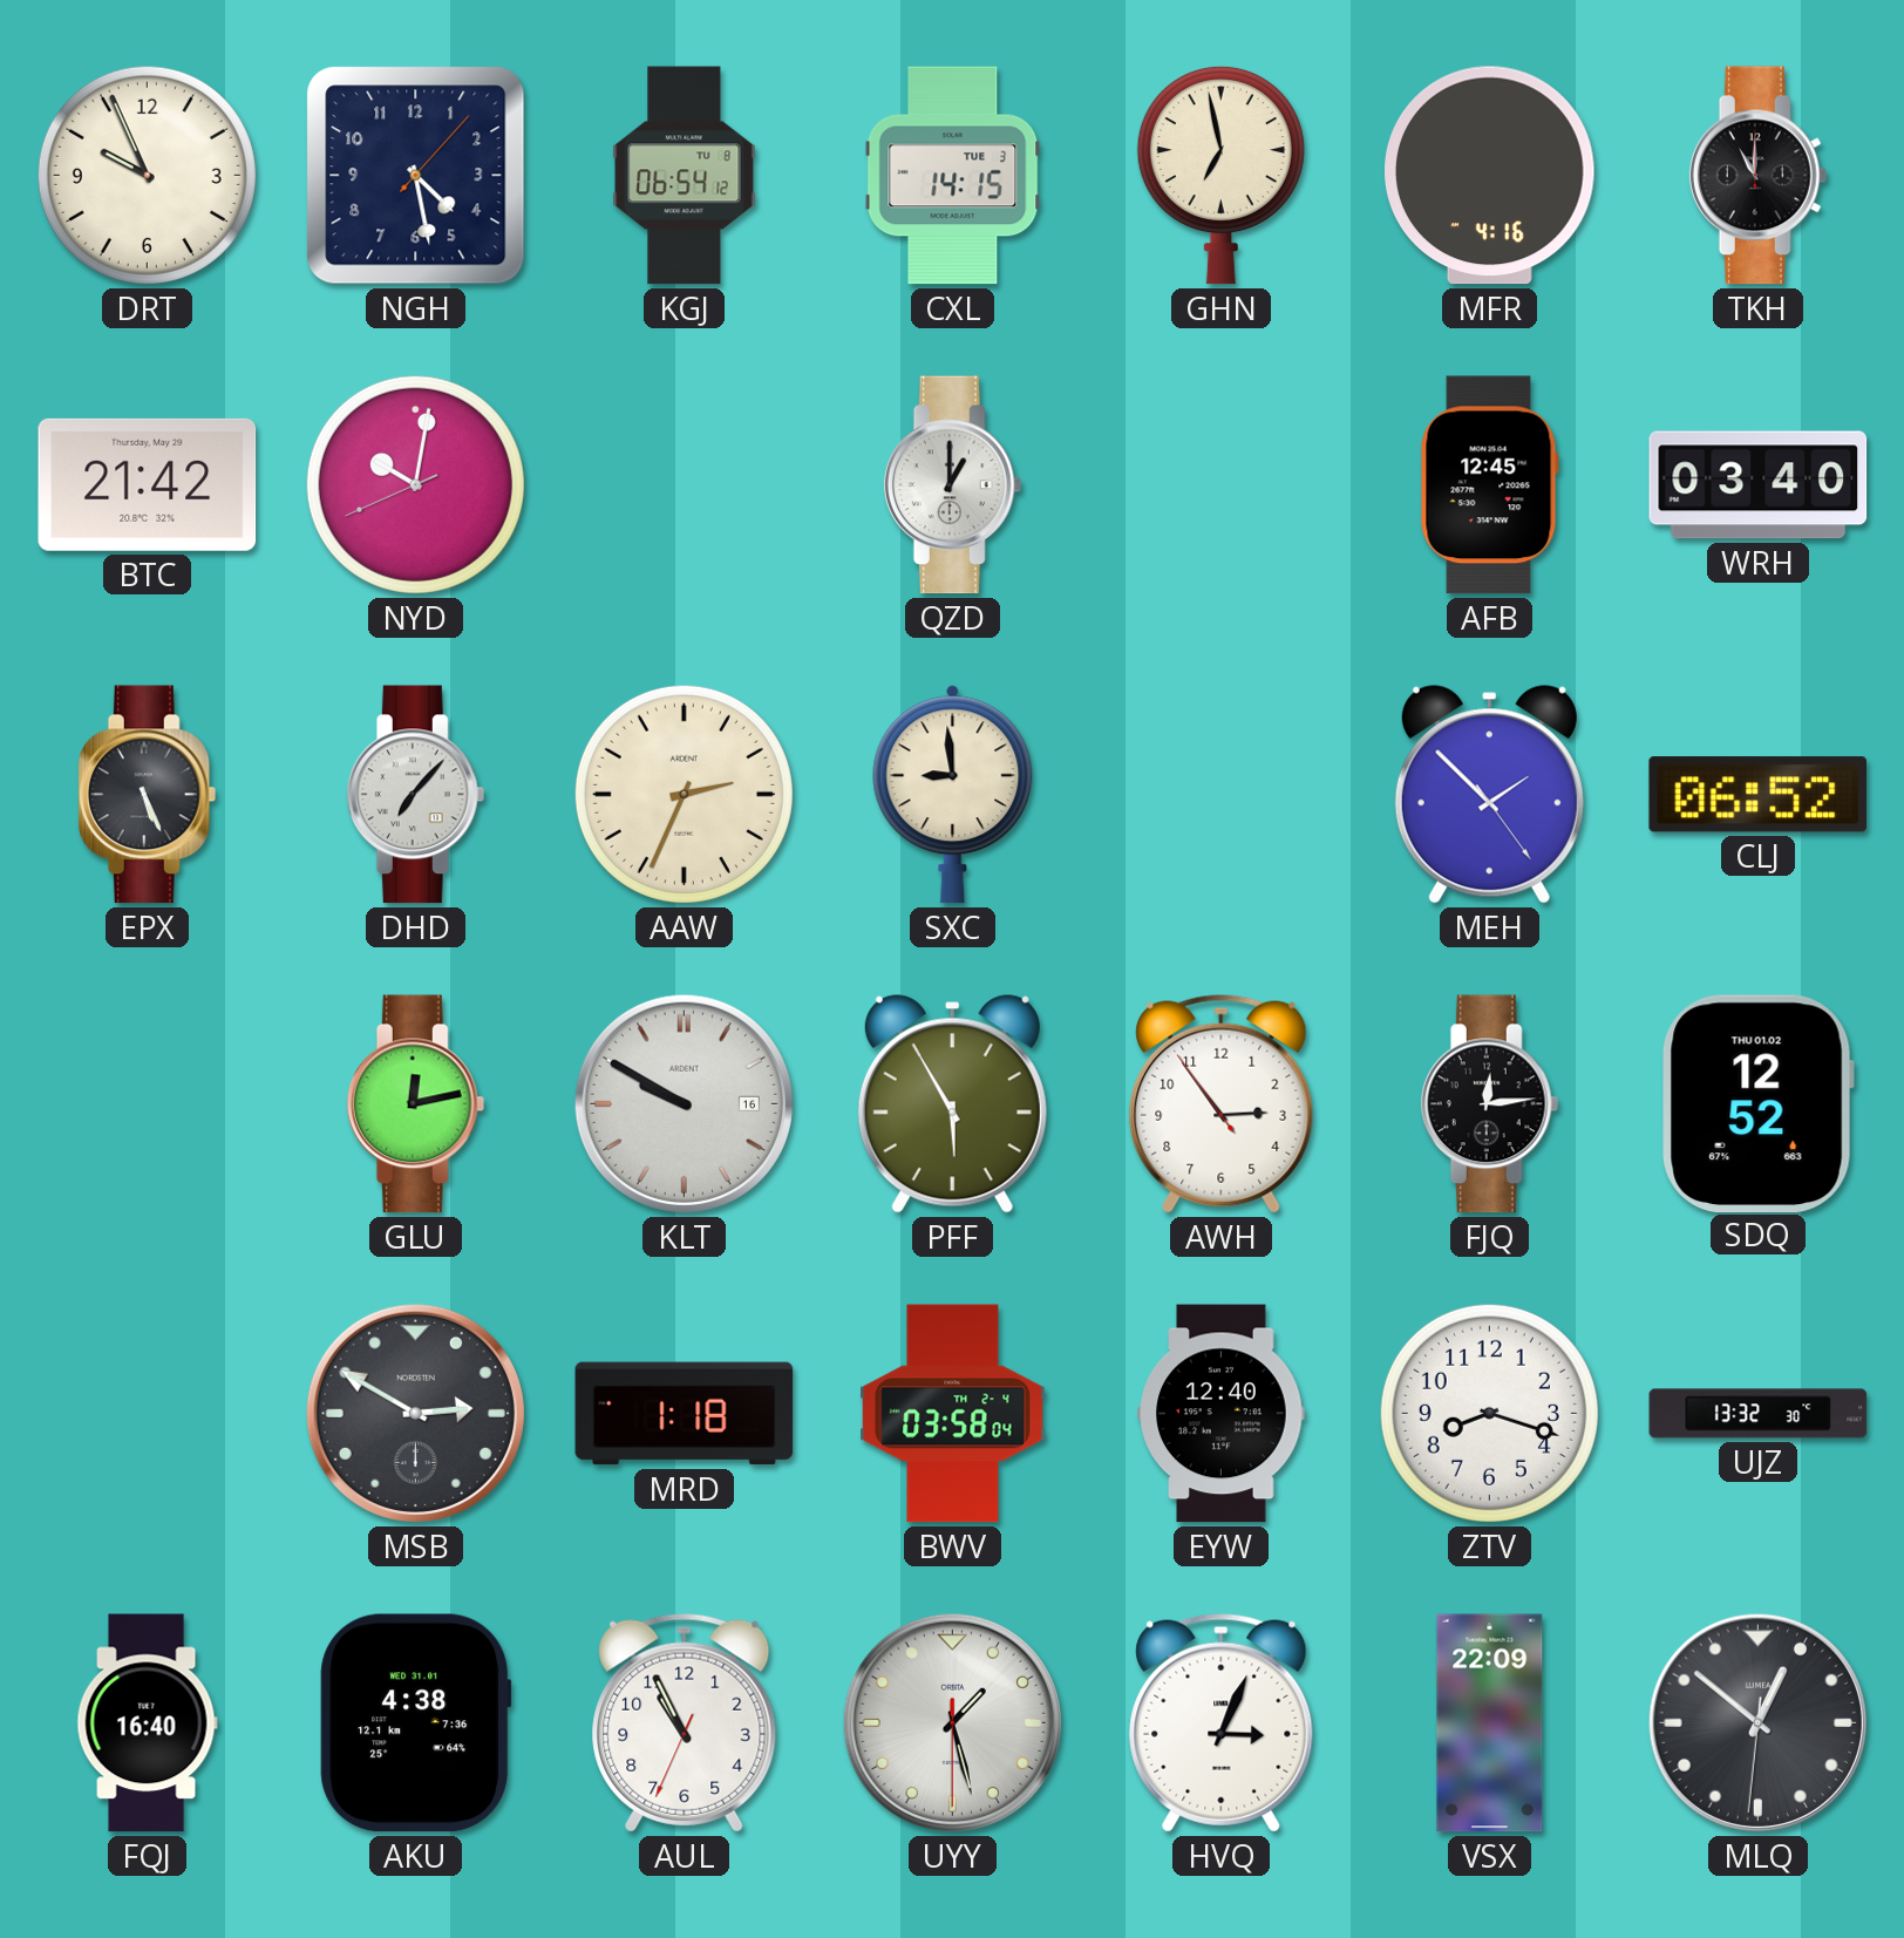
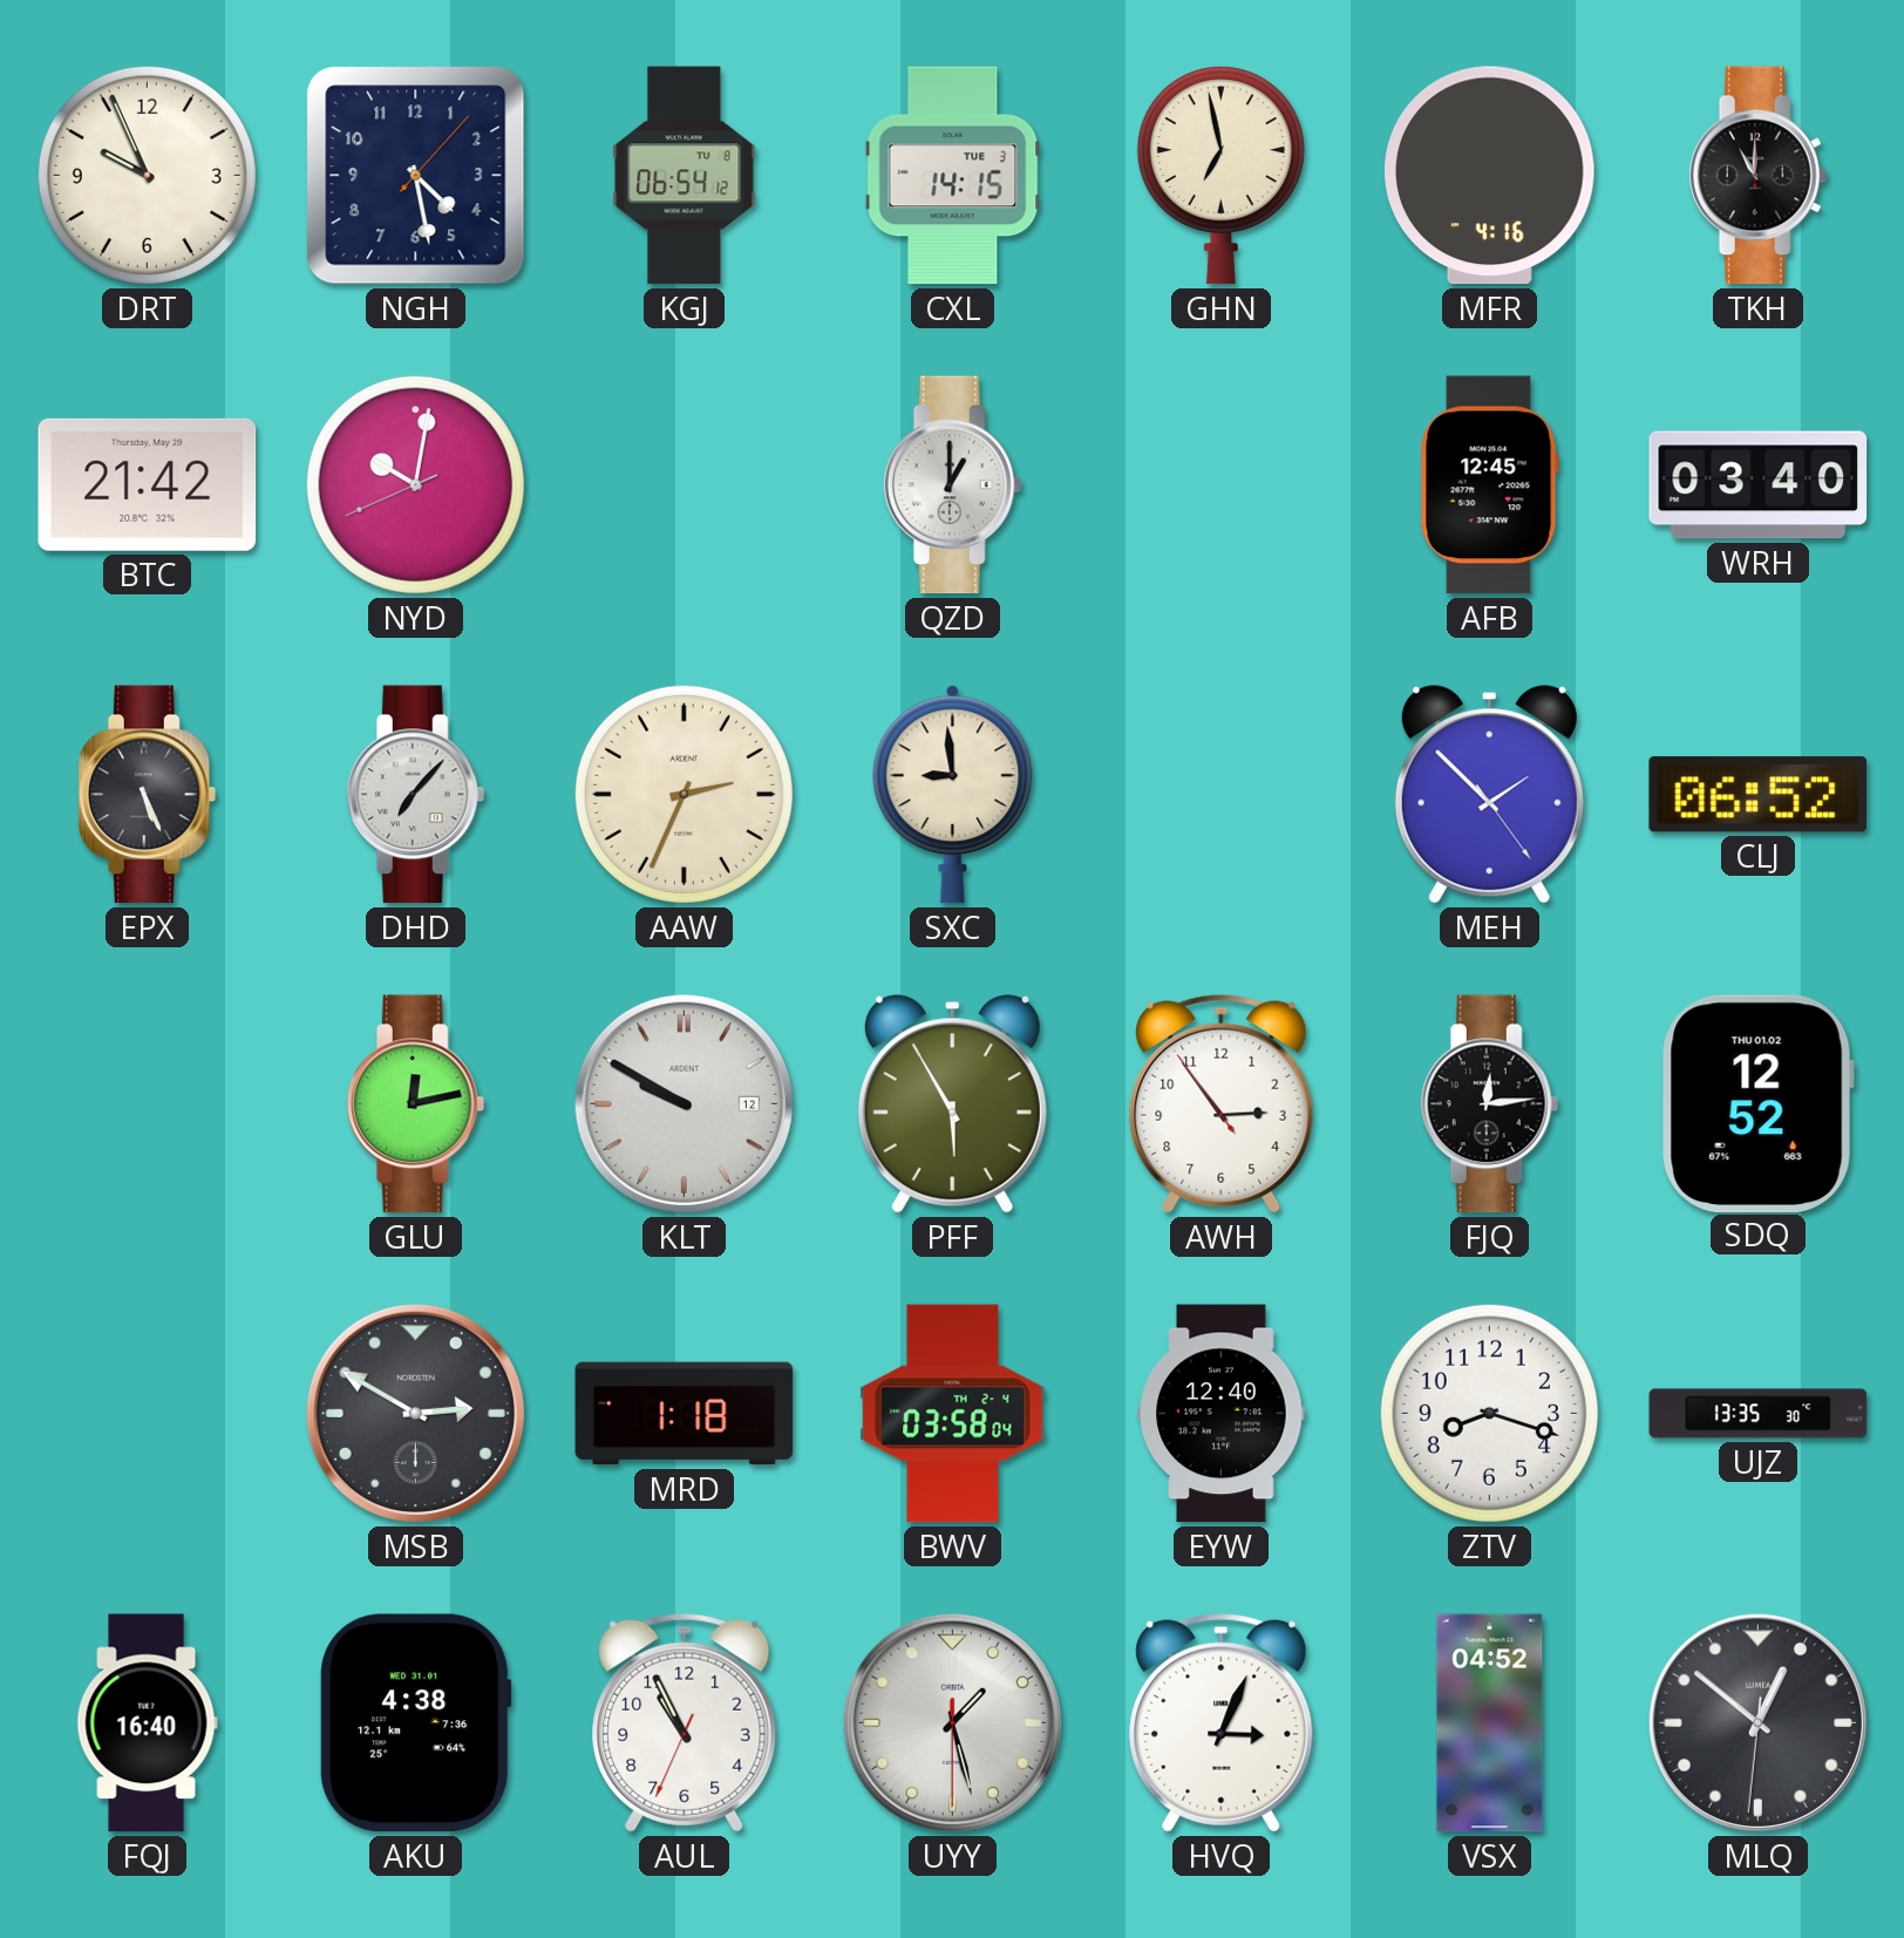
KLT date: 16 -> 12 (684, 1103)
UJZ: 13:32 -> 13:35 (1759, 1414)
VSX: 22:09 -> 04:52 (1490, 1723)
